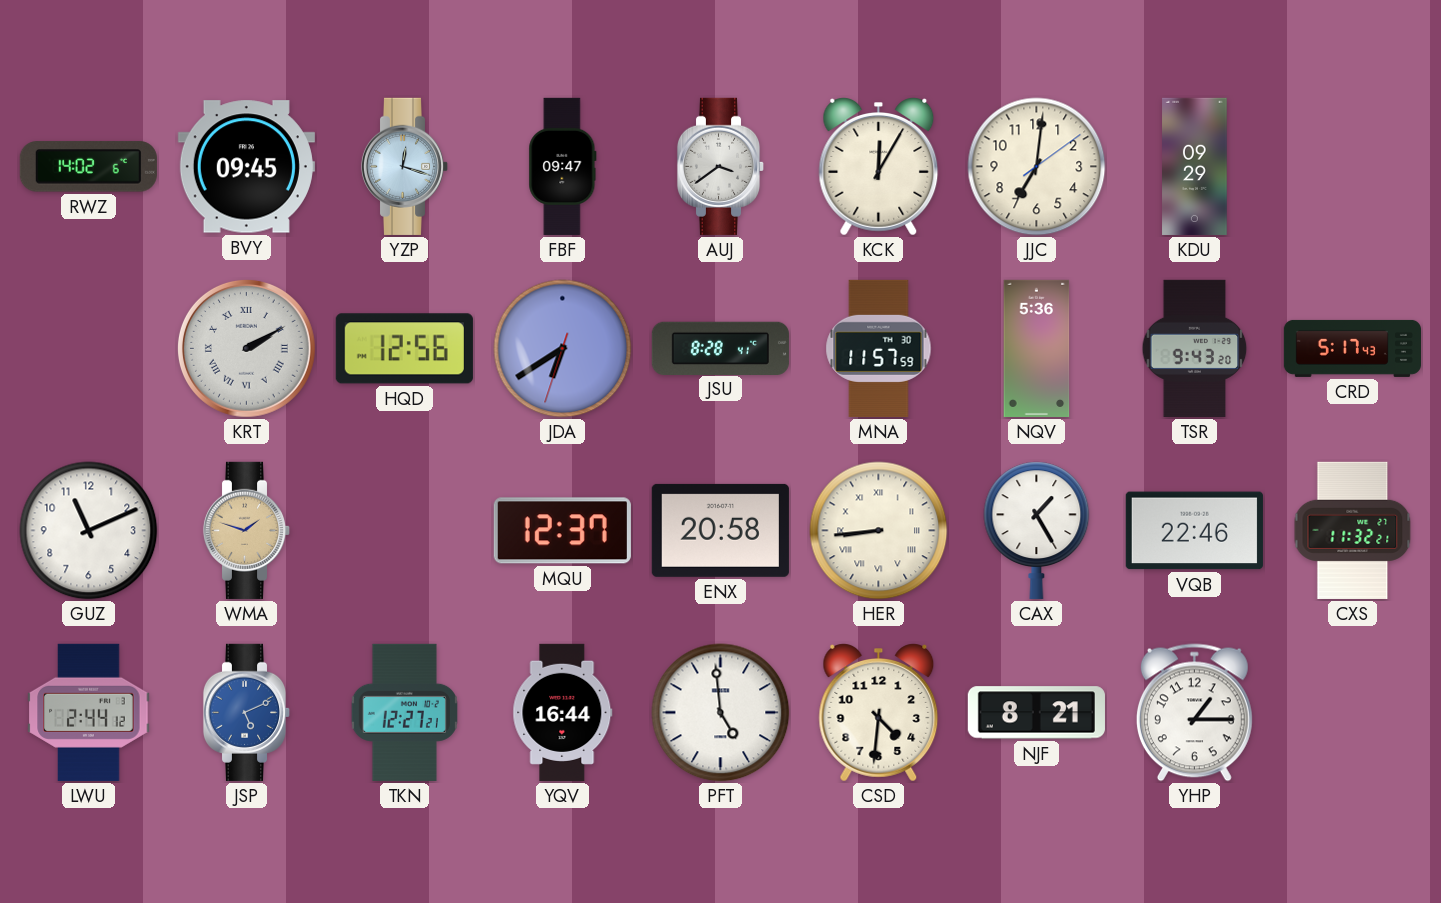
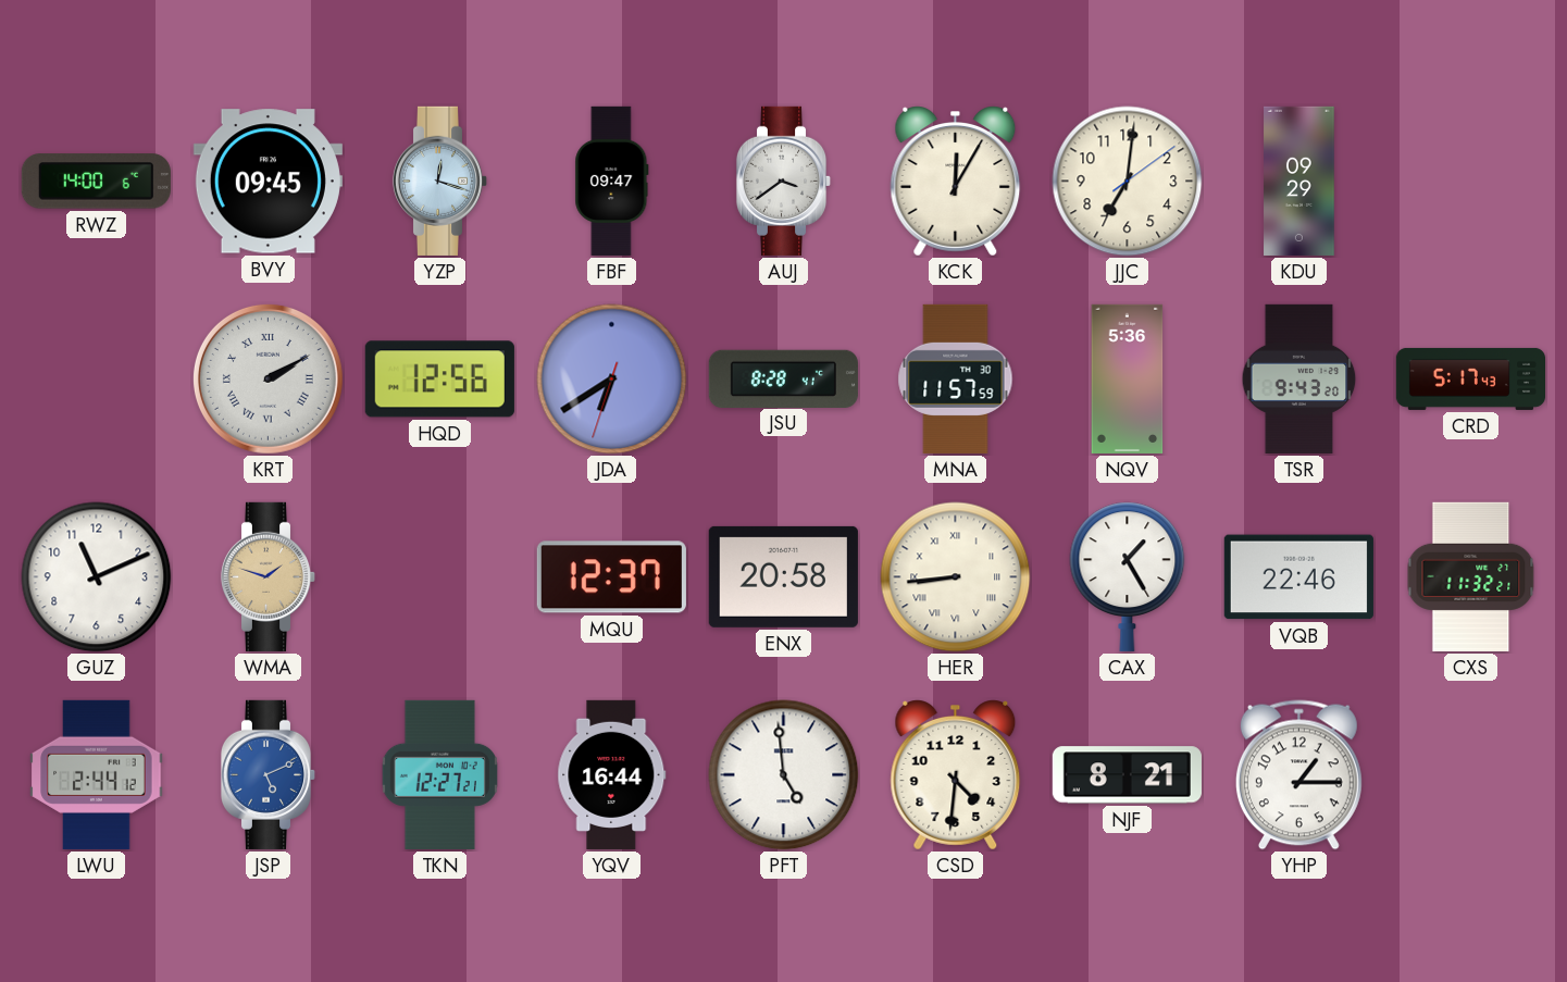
RWZ: 14:02 -> 14:00 (96, 182)
